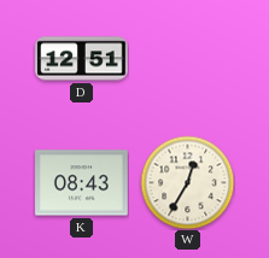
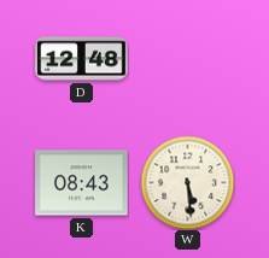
D: 12:51 -> 12:48 (82, 59)
W: 12:35 -> 5:29 (187, 182)
